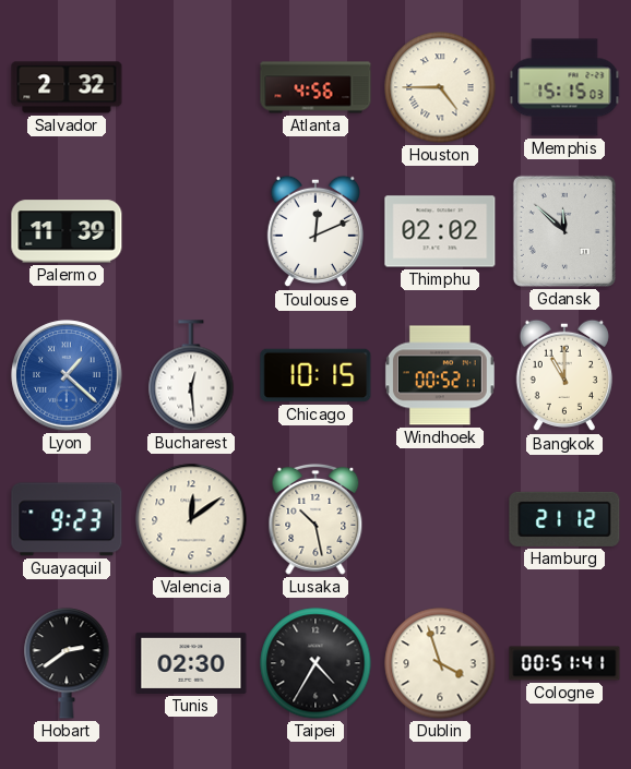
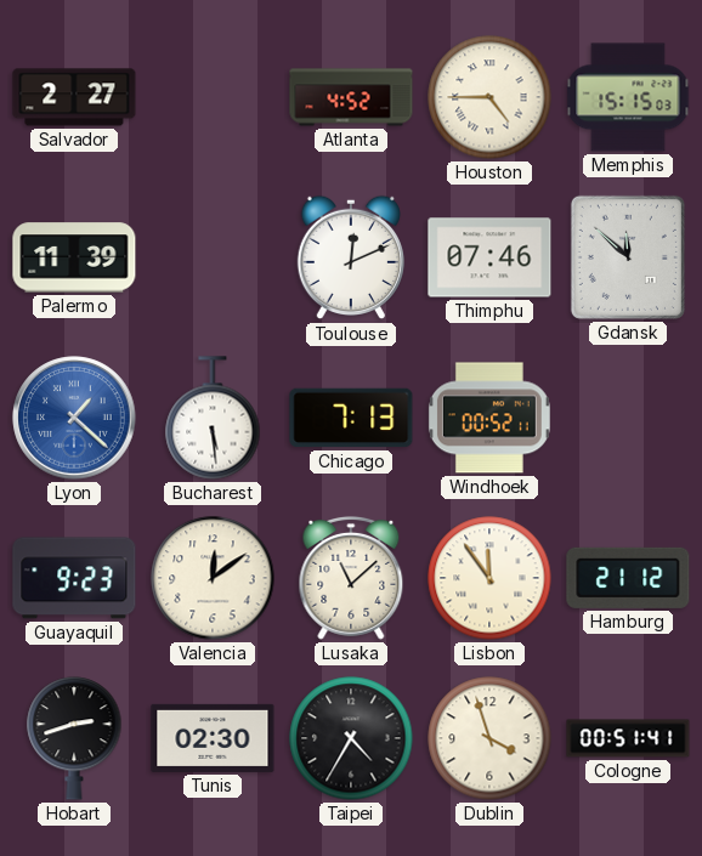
Salvador: 2:32 -> 2:27 (74, 97)
Atlanta: 4:56 -> 4:52 (351, 97)
Thimphu: 02:02 -> 07:46 (489, 257)
Bucharest: 12:29 -> 5:29 (213, 418)
Chicago: 10:15 -> 7:13 (351, 418)
Bangkok: 11:00 -> none (563, 375)
Lusaka: 10:28 -> 11:08 (351, 578)
Lisbon: none -> 11:54 (489, 578)
Hobart: 2:39 -> 2:42 (74, 738)
